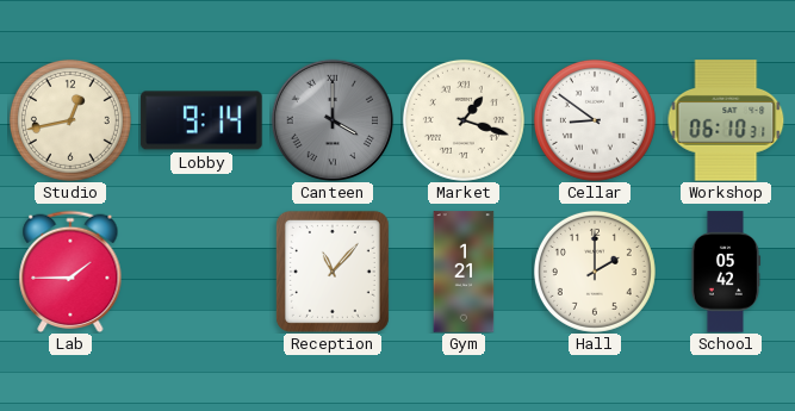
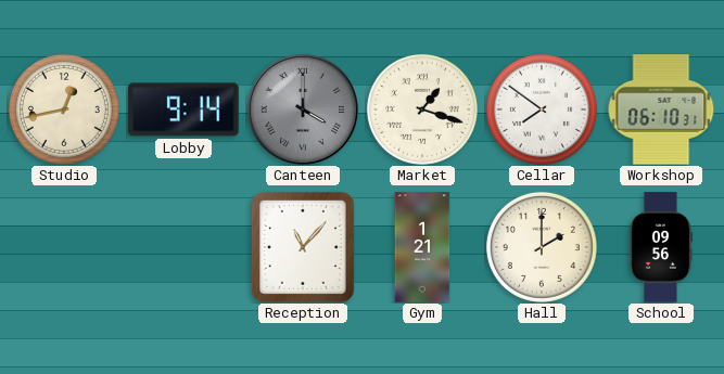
Cellar: 8:51 -> 7:51 (542, 109)
Lab: 1:45 -> none (70, 272)
School: 05:42 -> 09:56 (661, 247)
